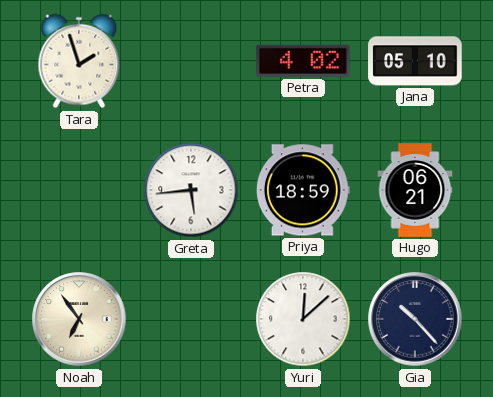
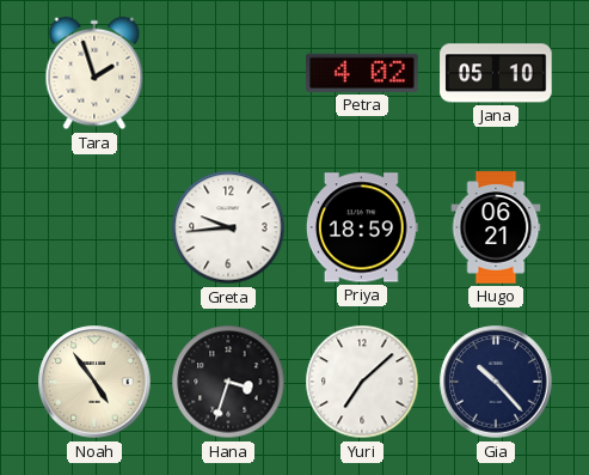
Greta: 5:44 -> 9:44 (228, 227)
Noah: 6:54 -> 4:54 (94, 382)
Hana: none -> 3:33 (228, 382)
Yuri: 12:08 -> 7:08 (362, 382)
